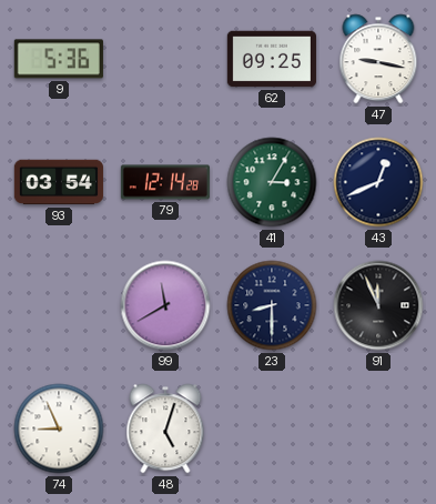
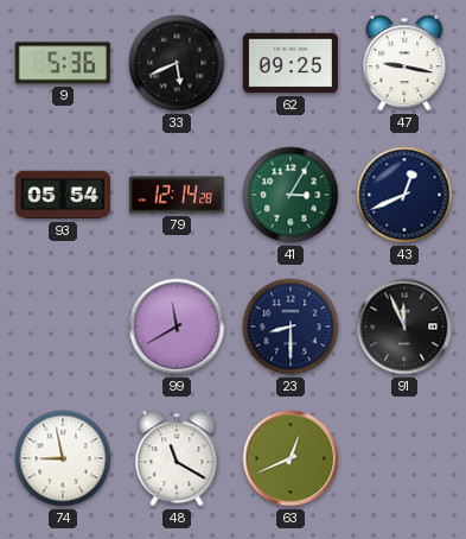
33: none -> 5:41 (177, 63)
93: 03:54 -> 05:54 (63, 195)
74: 8:56 -> 8:58 (63, 458)
48: 5:03 -> 11:20 (177, 458)
63: none -> 12:41 (291, 458)
